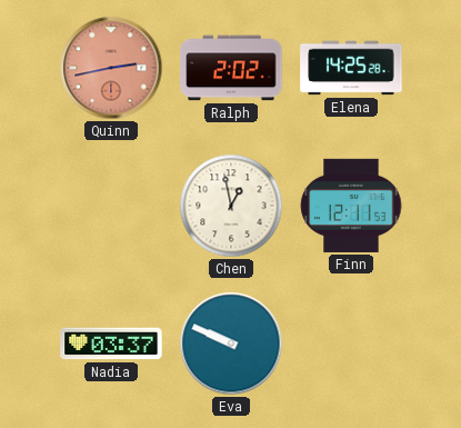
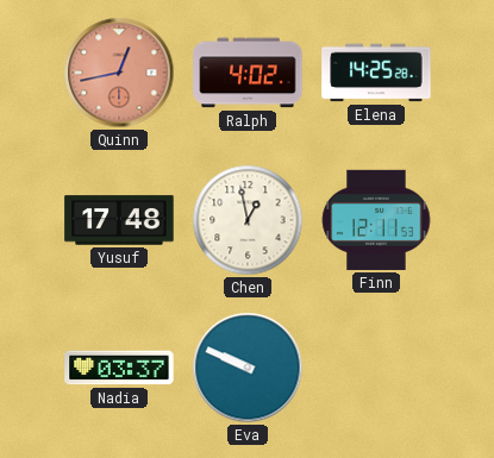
Quinn: 2:43 -> 12:43 (119, 73)
Ralph: 2:02 -> 4:02 (248, 73)
Yusuf: none -> 17:48 (119, 220)
